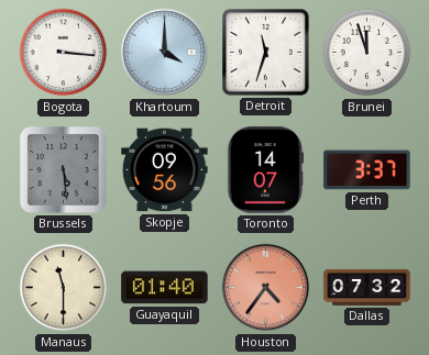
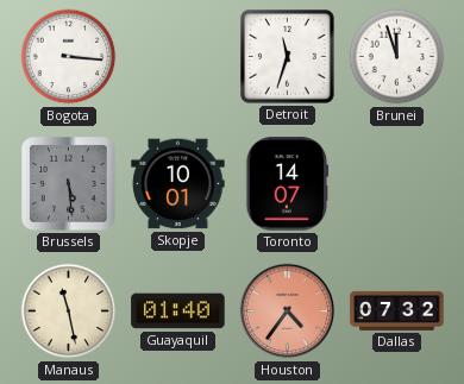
Khartoum: 4:00 -> none (165, 53)
Skopje: 09:56 -> 10:01 (178, 184)
Perth: 3:37 -> none (367, 170)
Manaus: 11:30 -> 11:28 (69, 311)
